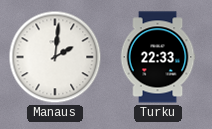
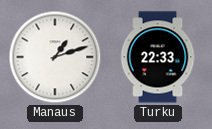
Manaus: 2:01 -> 1:12 (55, 57)
